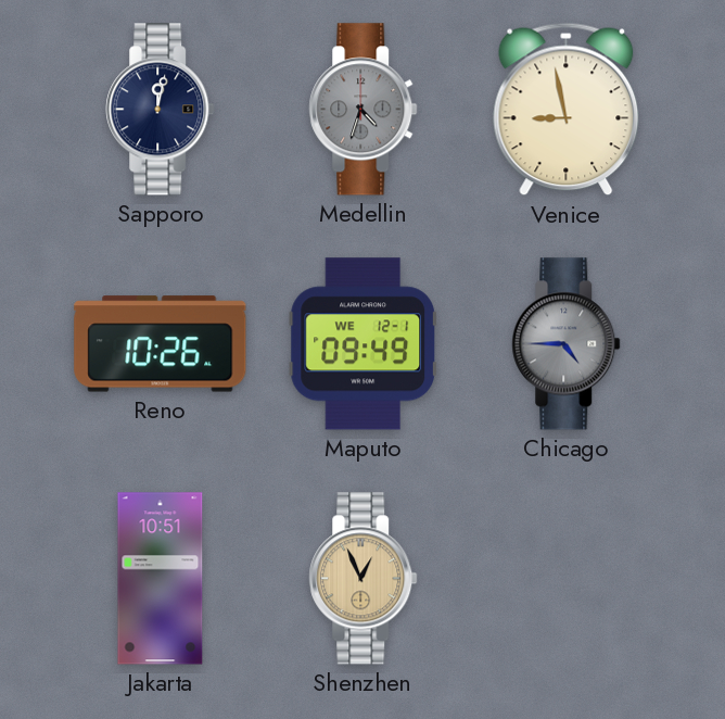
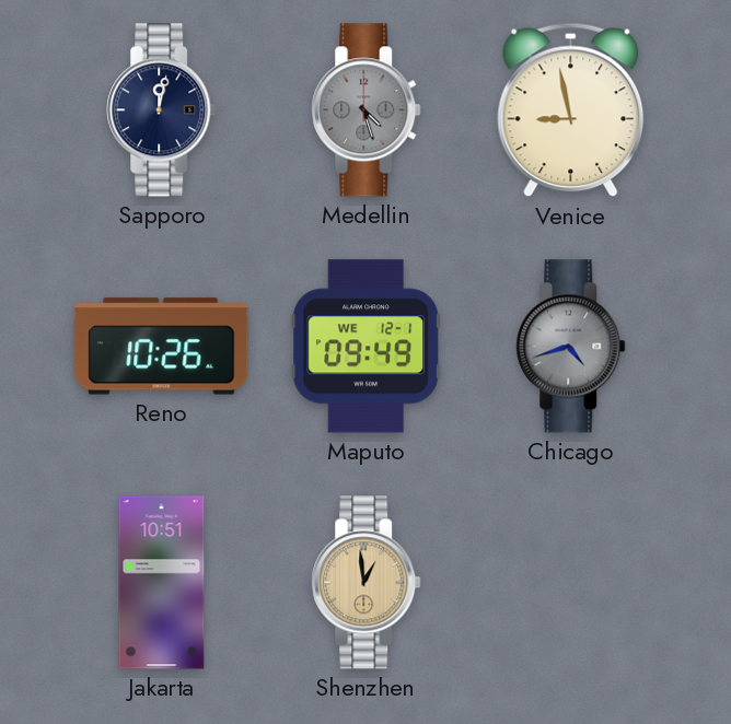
Medellin: 4:33 -> 4:27 (367, 110)
Chicago: 4:45 -> 4:42 (571, 347)
Shenzhen: 12:56 -> 12:59 (367, 583)
